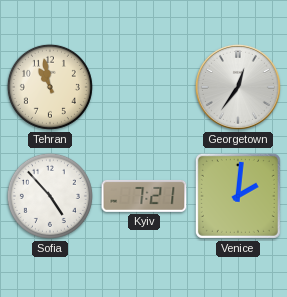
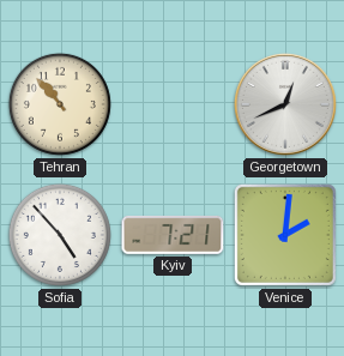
Tehran: 10:58 -> 10:53 (60, 104)
Georgetown: 12:36 -> 12:41 (285, 104)
